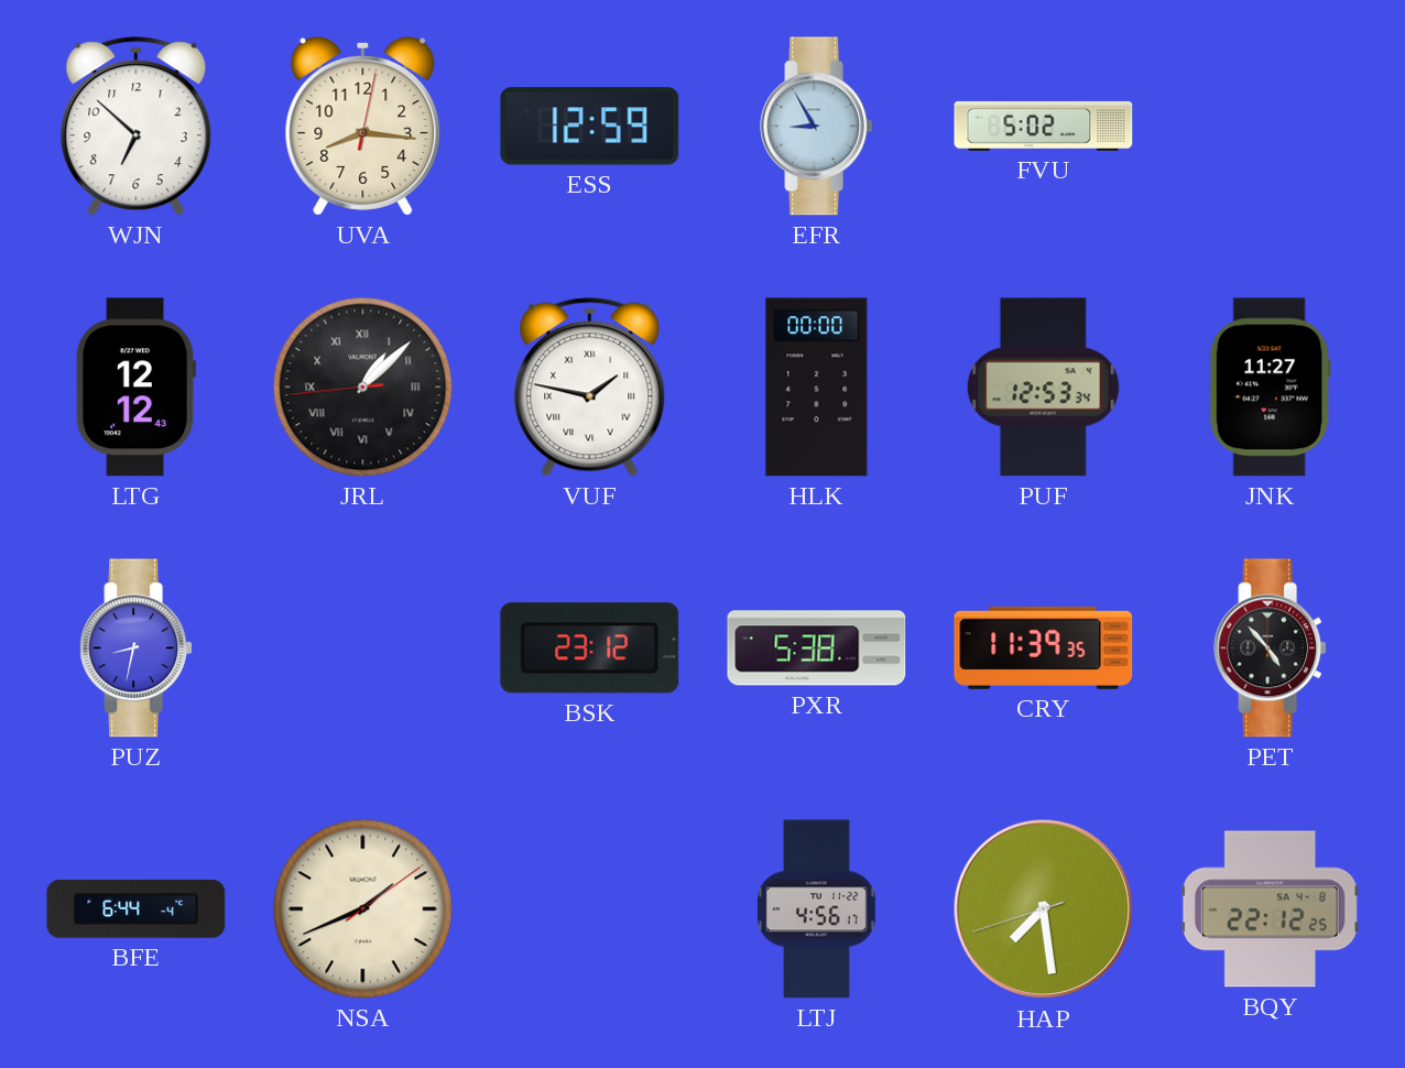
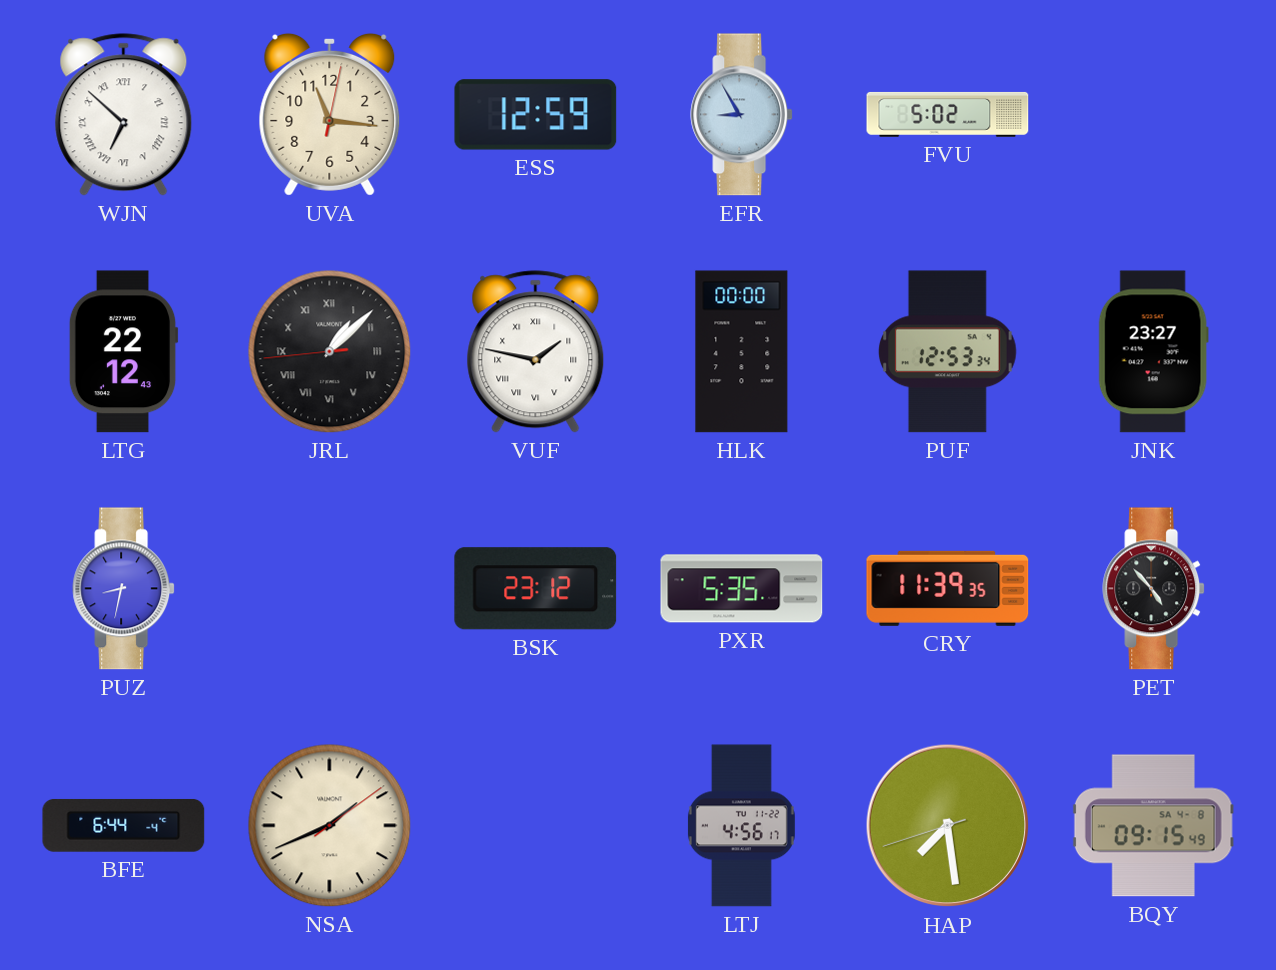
WJN numerals: Arabic -> Roman (124, 115)
UVA: 8:16 -> 11:16 (330, 114)
LTG: 12:12 -> 22:12 (123, 352)
JNK: 11:27 -> 23:27 (1153, 352)
PXR: 5:38 -> 5:35 (742, 589)
BQY: 22:12 -> 09:15 (1153, 826)
